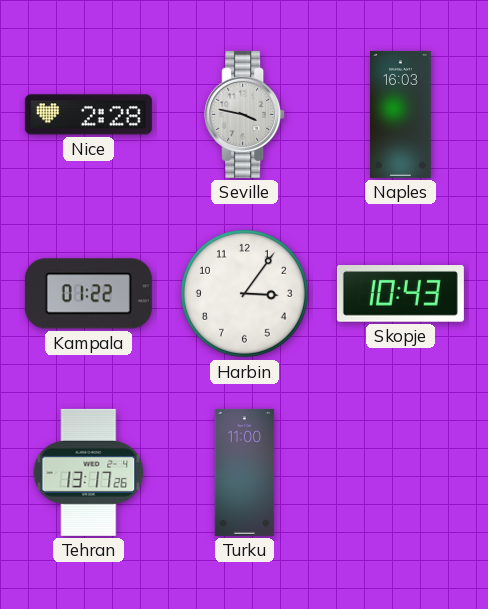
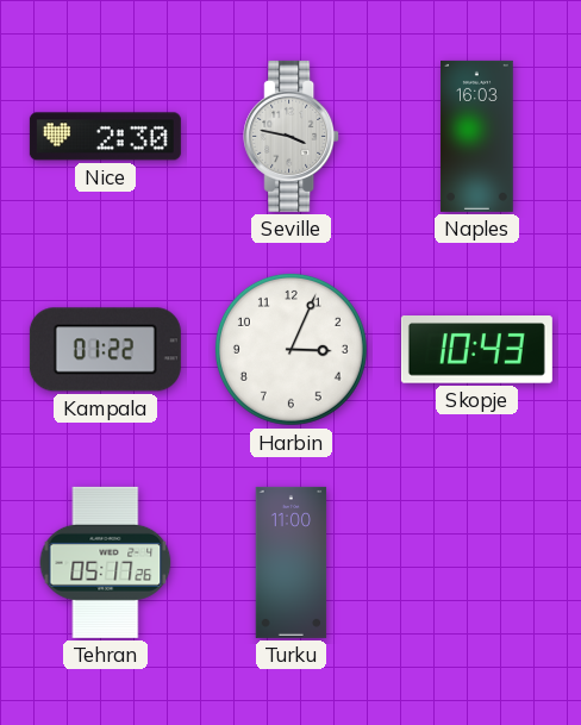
Nice: 2:28 -> 2:30 (105, 137)
Harbin: 3:06 -> 3:04 (290, 349)
Tehran: 13:17 -> 05:17 (106, 562)
